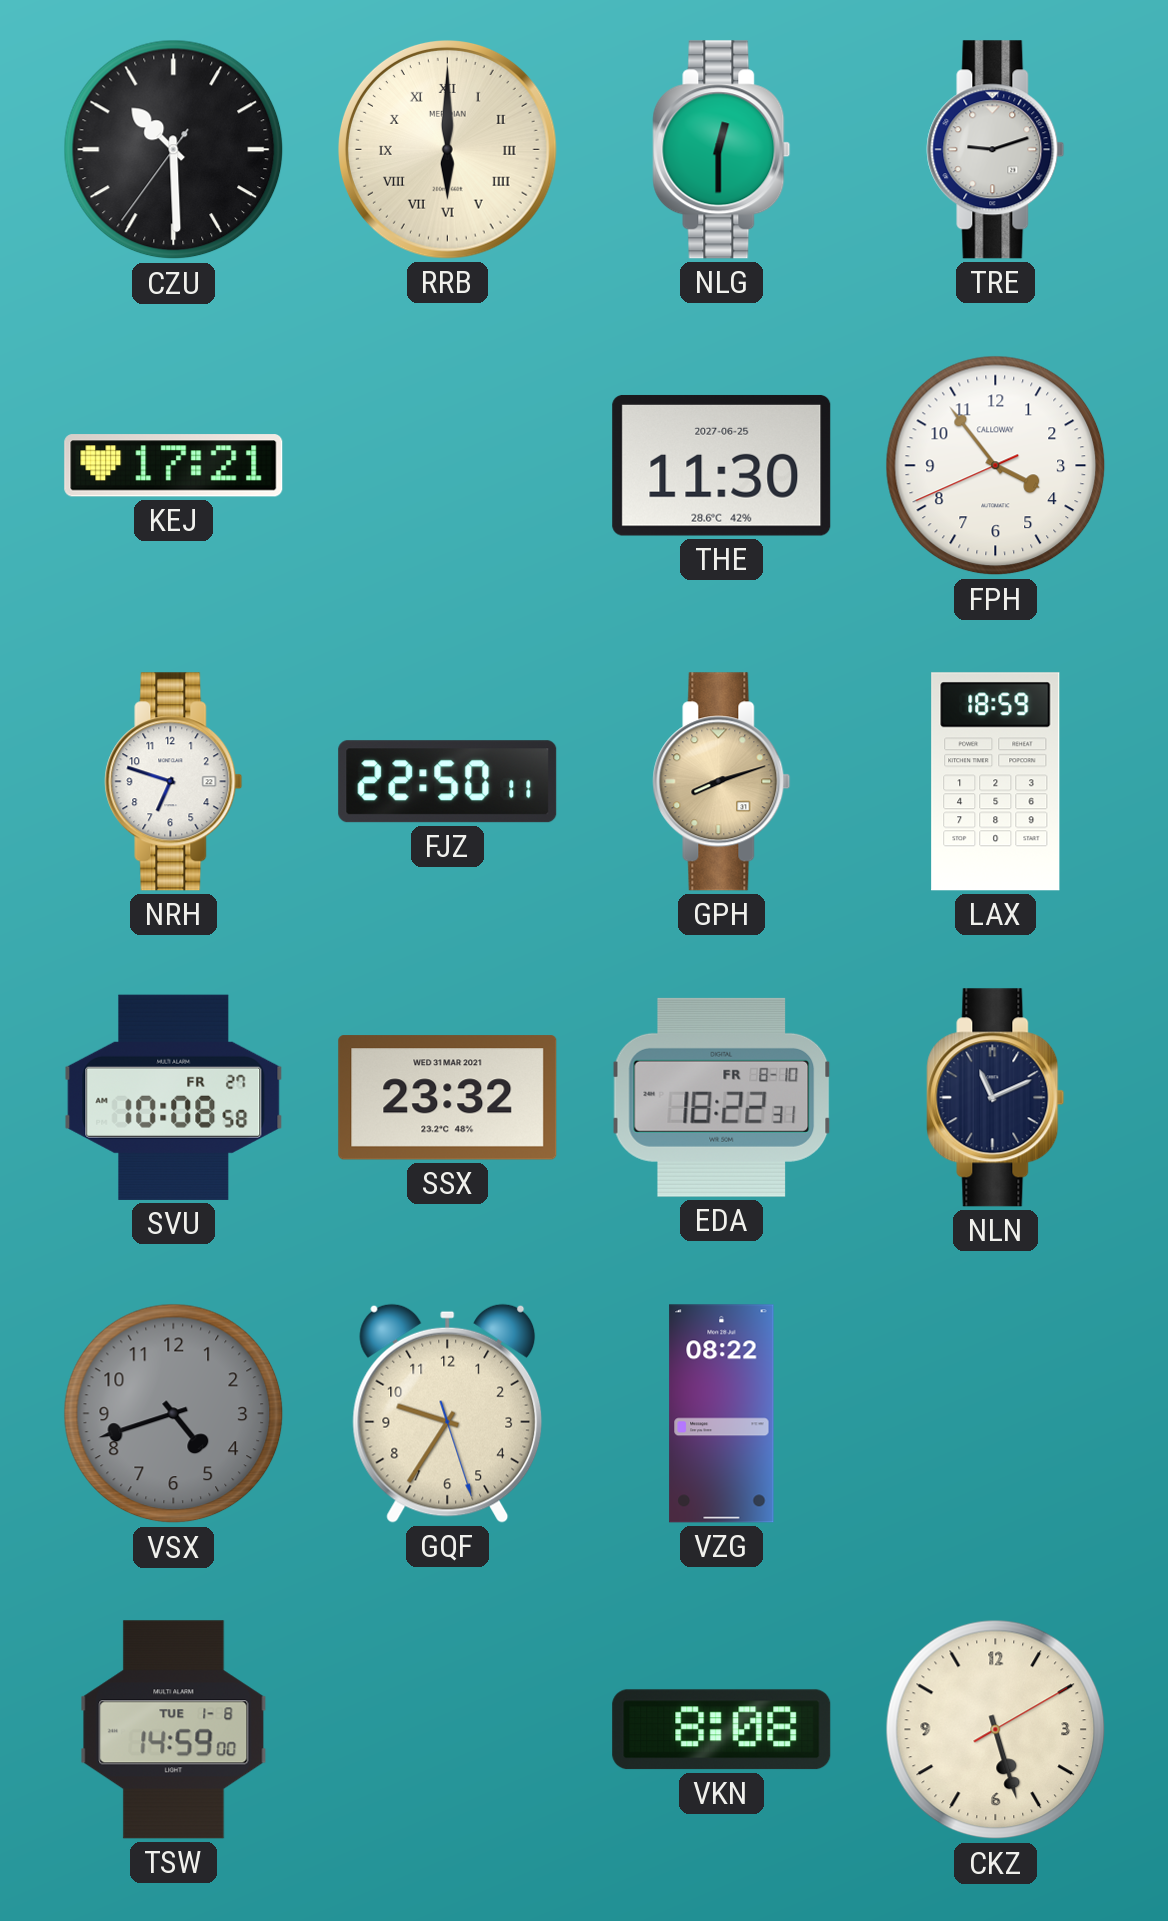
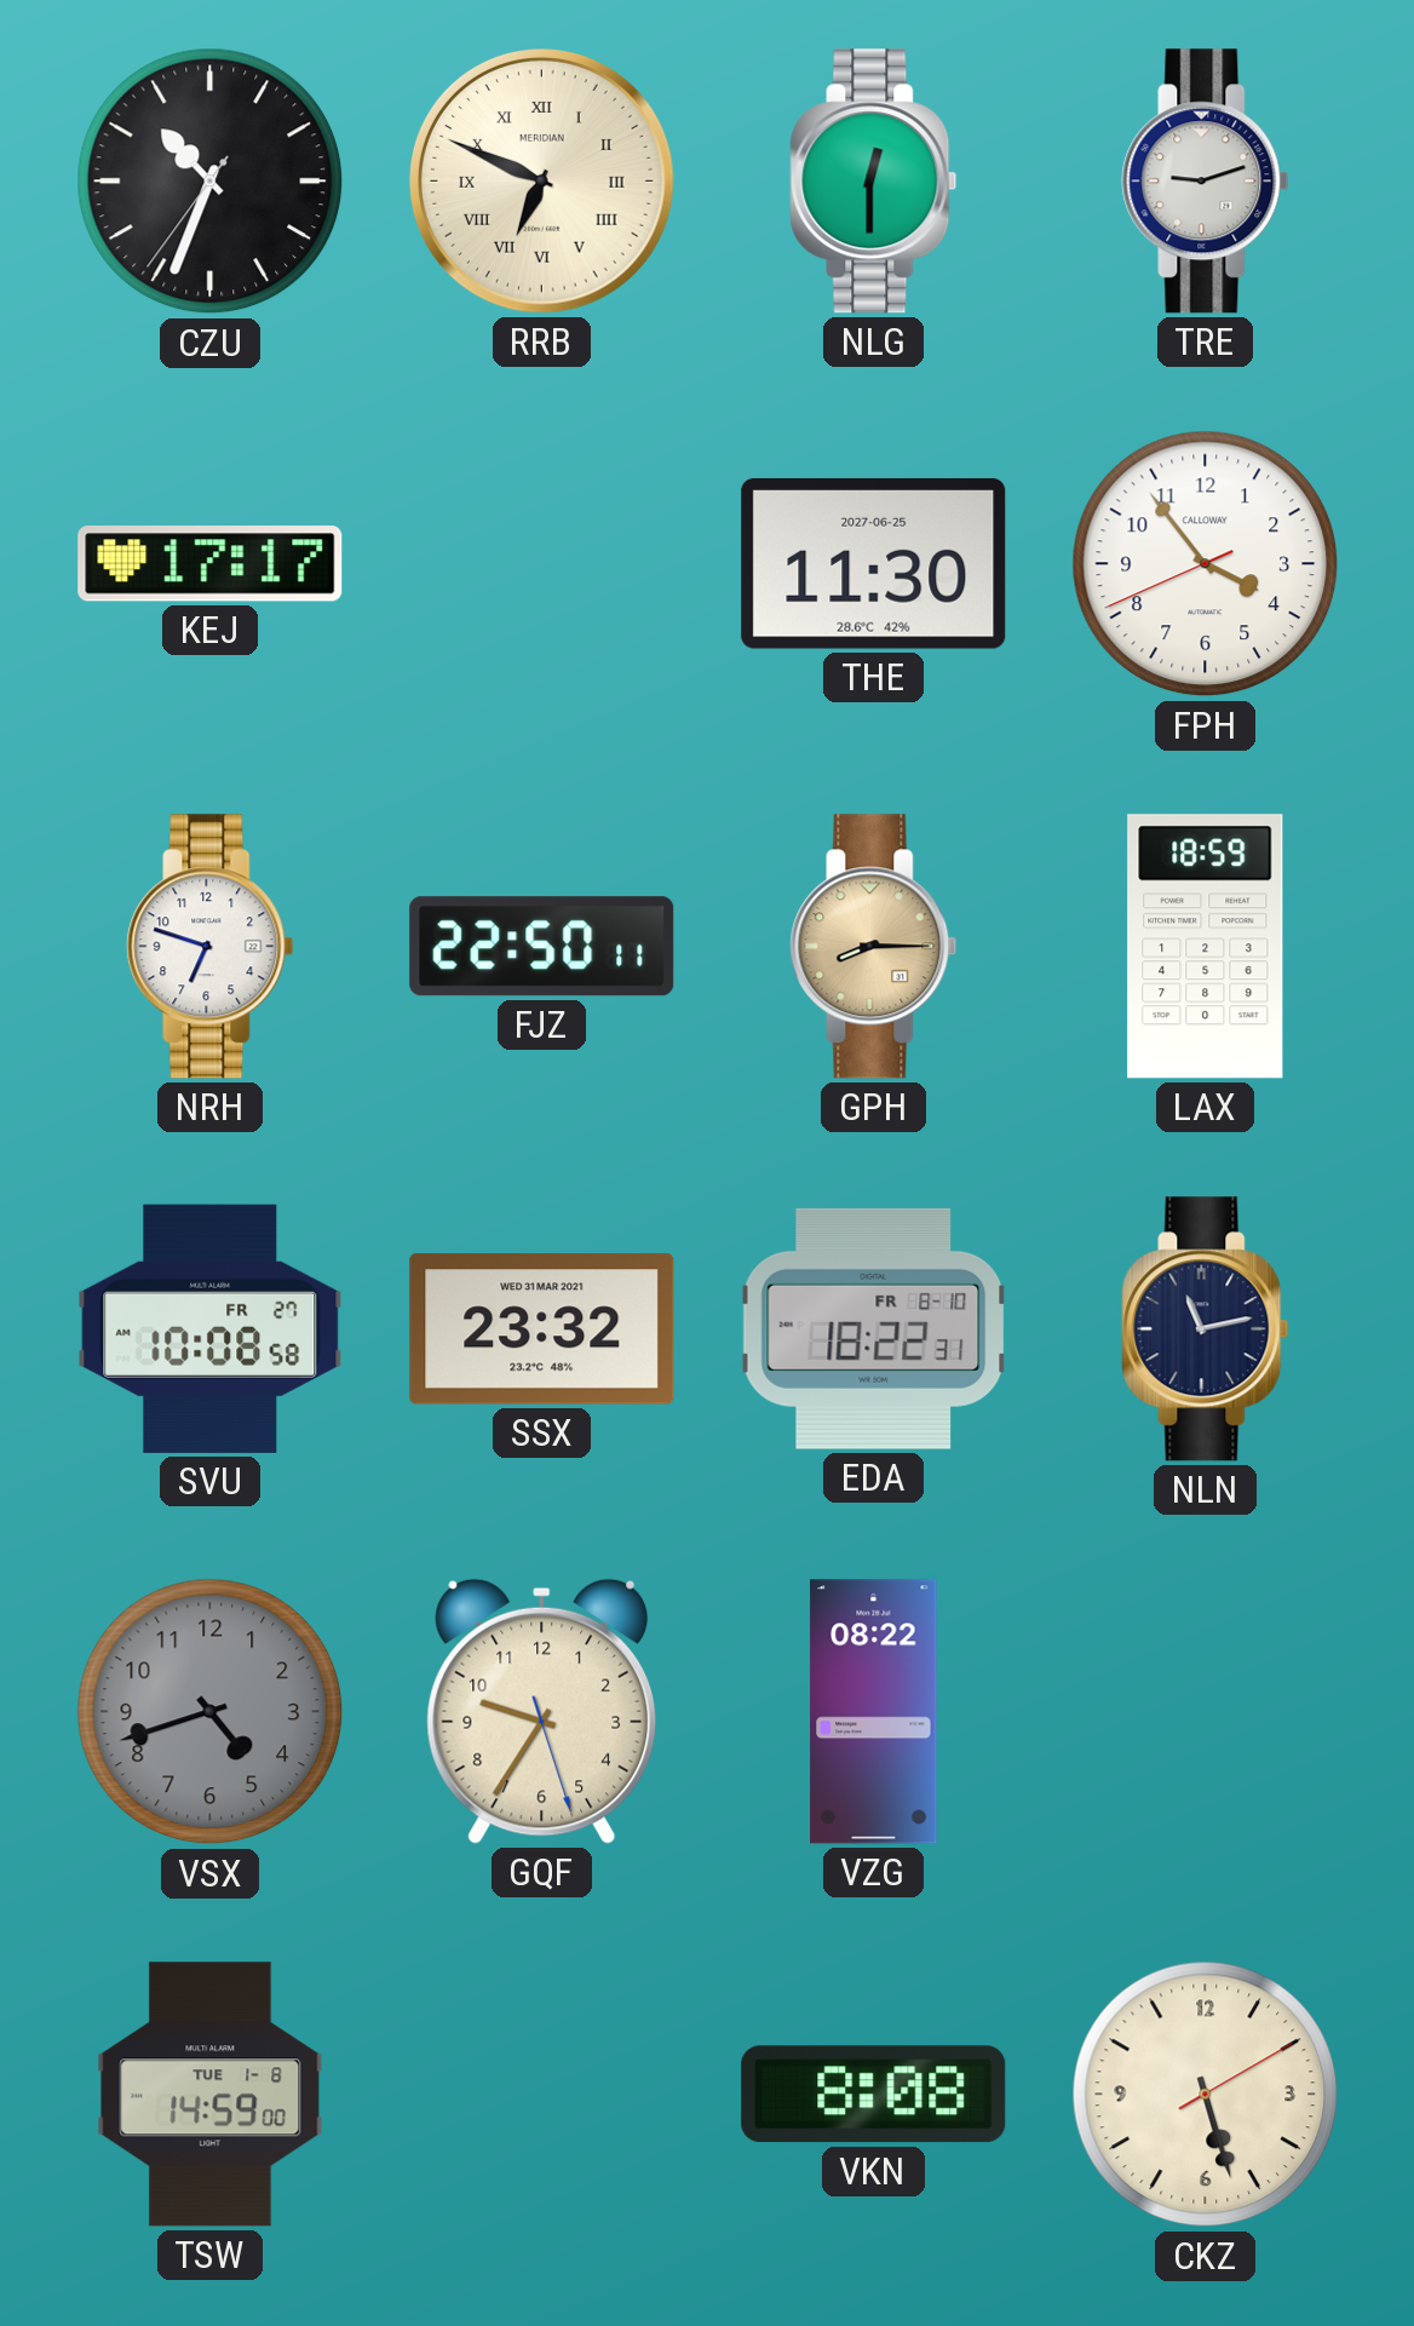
CZU: 10:29 -> 10:33 (211, 182)
RRB: 6:00 -> 6:49 (542, 182)
KEJ: 17:21 -> 17:17 (211, 564)
GPH: 8:12 -> 8:15 (874, 947)
NLN: 11:11 -> 11:13 (1206, 1329)
